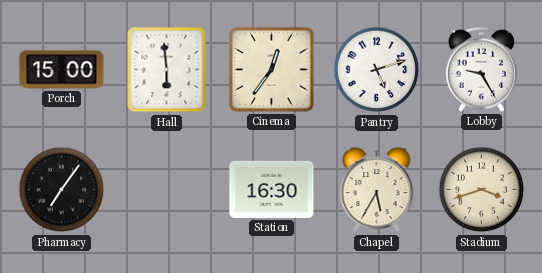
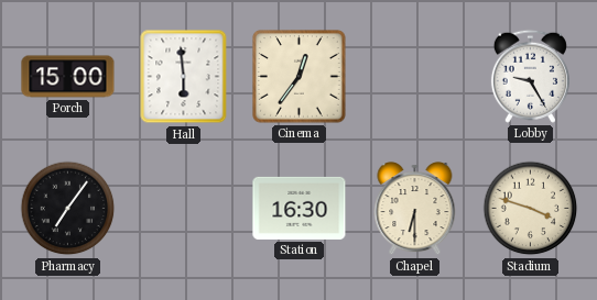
Pantry: 5:12 -> none (377, 70)
Chapel: 5:35 -> 6:30 (415, 209)
Stadium: 3:42 -> 3:48 (531, 209)
